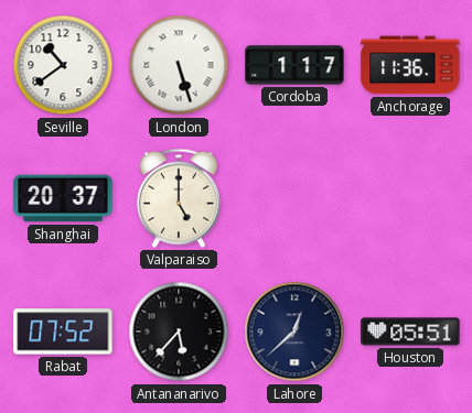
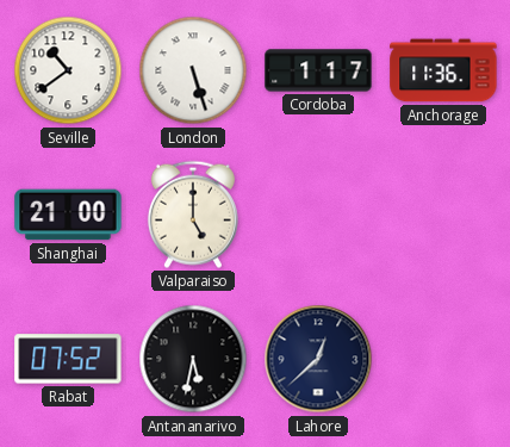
Shanghai: 20:37 -> 21:00 (68, 215)
Antananarivo: 5:37 -> 5:32 (193, 359)
Houston: 05:51 -> none (410, 332)
